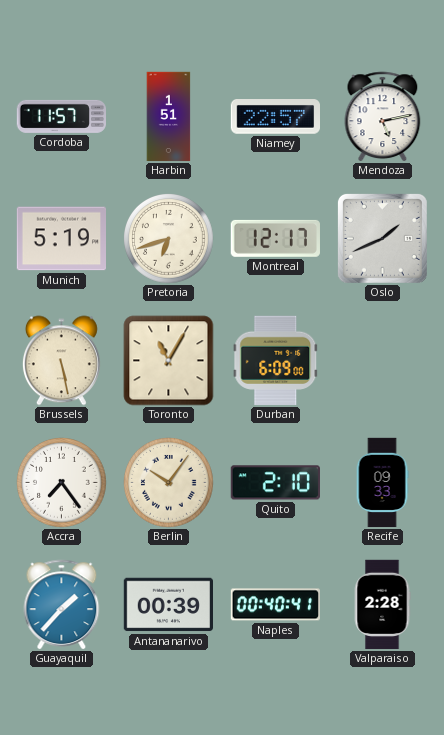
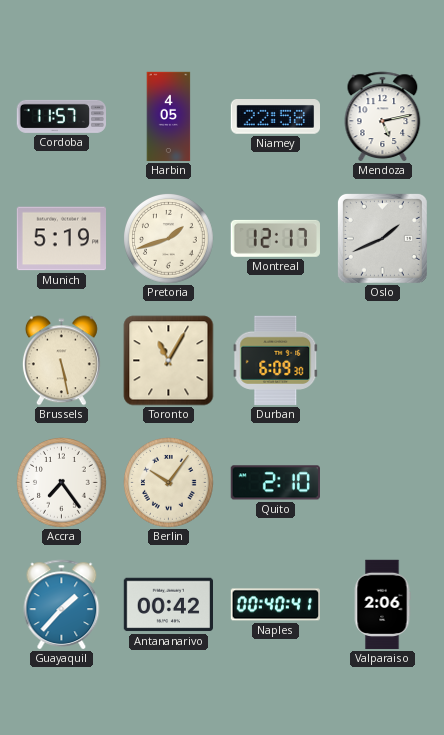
Harbin: 1:51 -> 4:05 (169, 117)
Niamey: 22:57 -> 22:58 (275, 117)
Pretoria: 6:42 -> 1:42 (169, 239)
Durban: 6:09:00 -> 6:09:30 (276, 360)
Recife: 09:33 -> none (382, 483)
Antananarivo: 00:39 -> 00:42 (168, 605)
Valparaiso: 2:28 -> 2:06 (382, 605)
